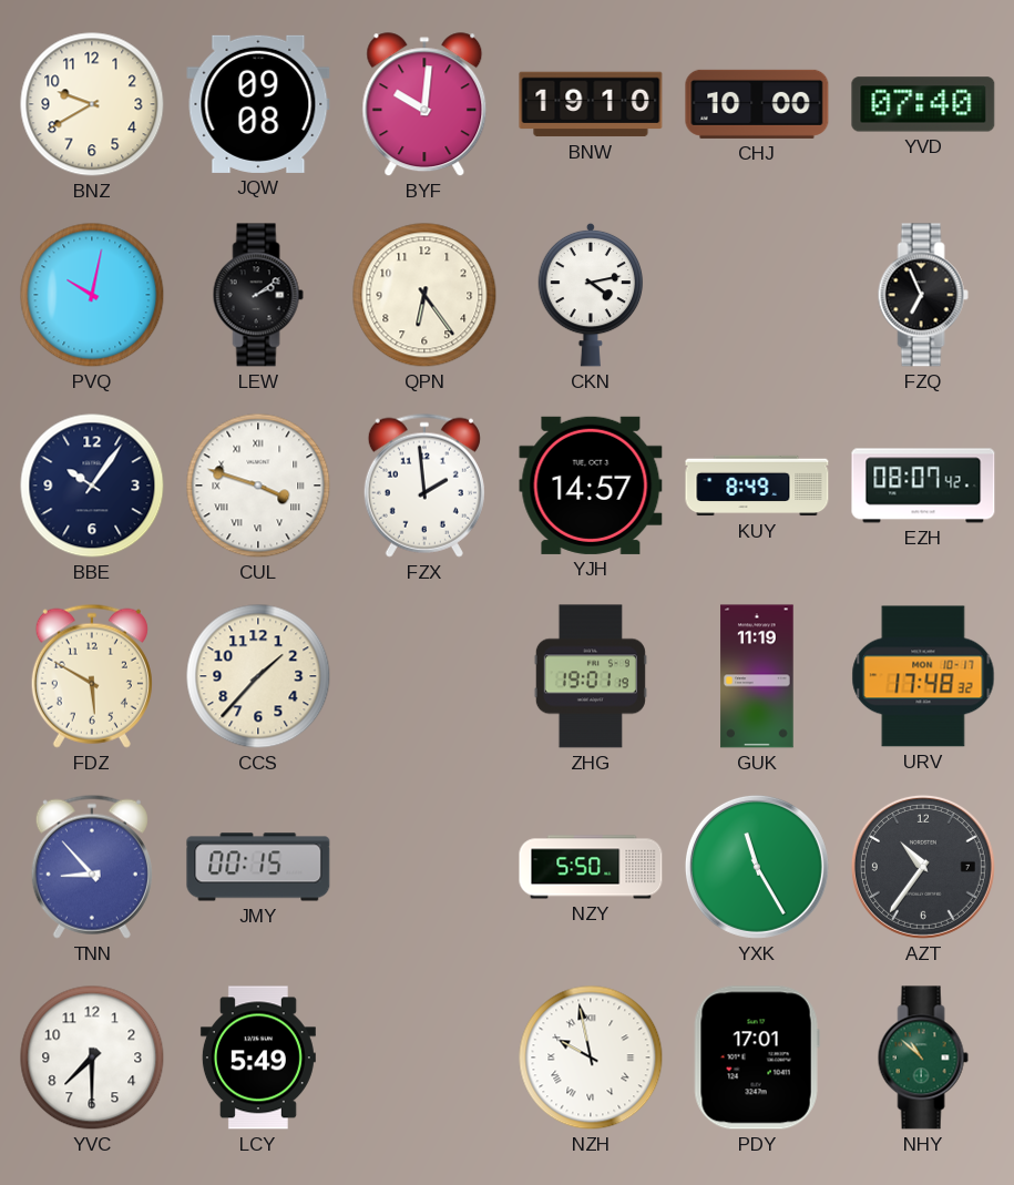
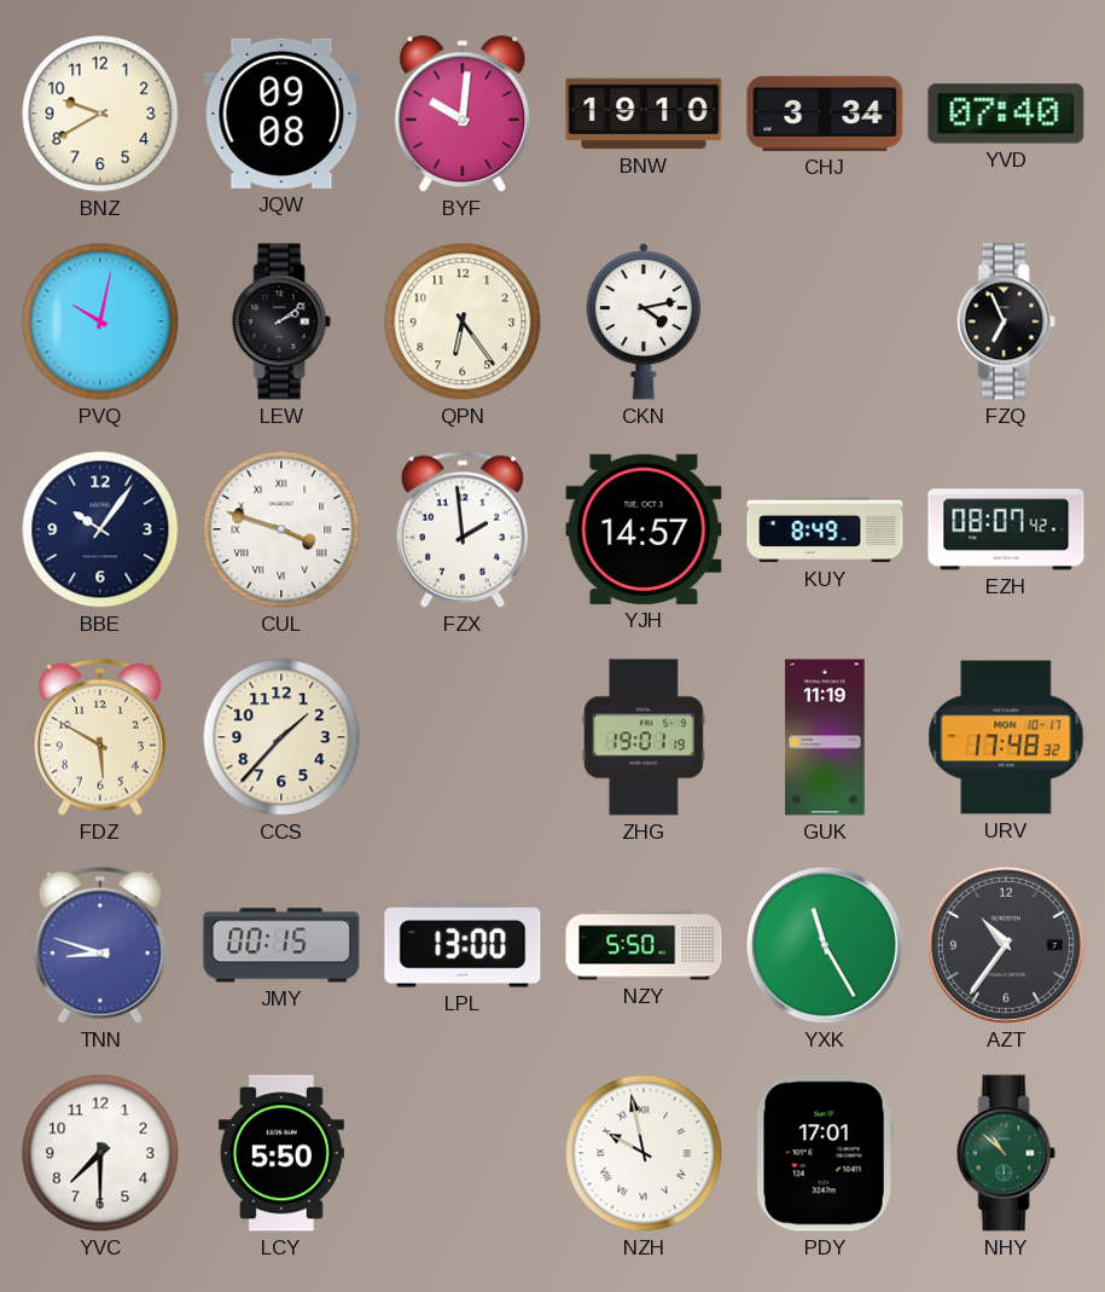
CHJ: 10:00 -> 3:34 (825, 114)
TNN: 8:53 -> 8:48 (100, 945)
LPL: none -> 13:00 (463, 945)
LCY: 5:49 -> 5:50 (281, 1153)
